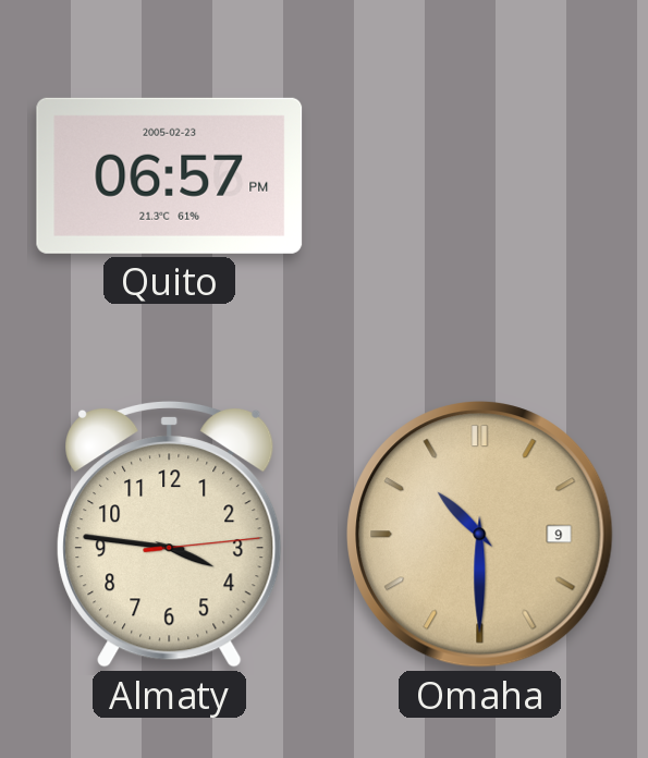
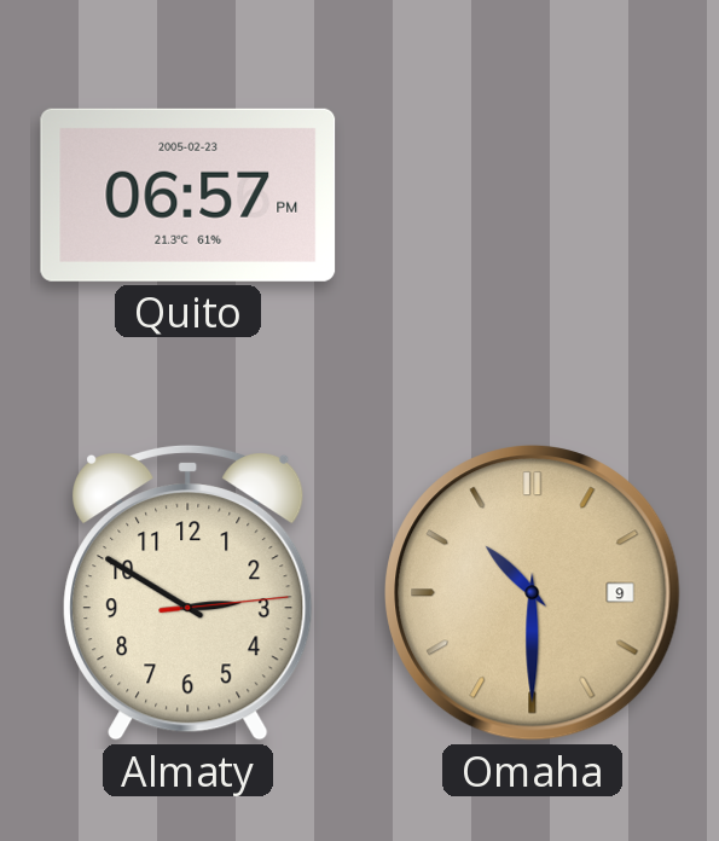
Almaty: 3:46 -> 2:50 (189, 592)
